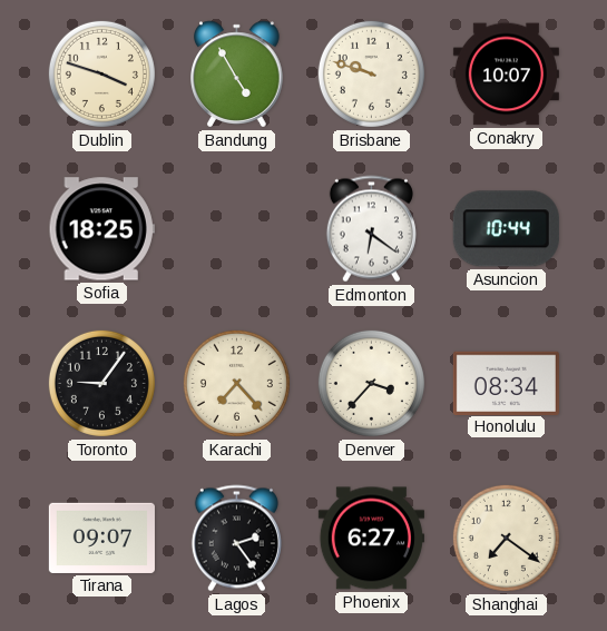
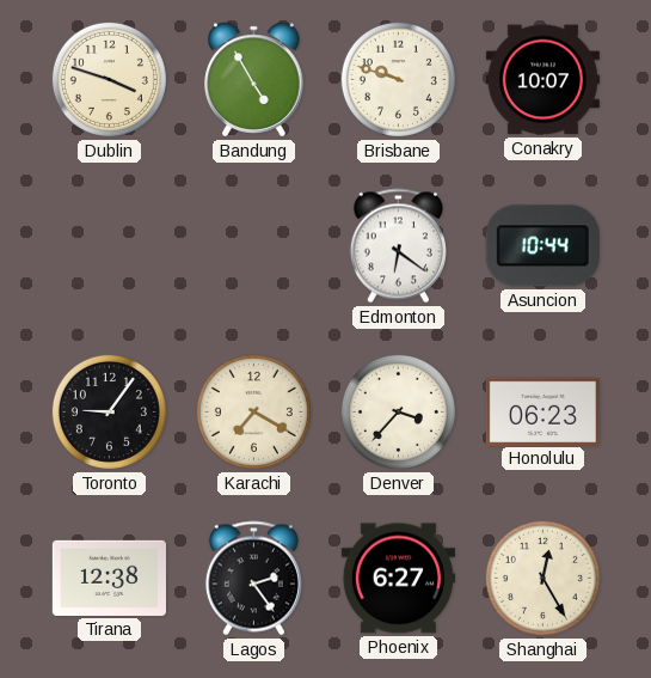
Sofia: 18:25 -> none (101, 229)
Karachi: 7:23 -> 7:20 (253, 411)
Honolulu: 08:34 -> 06:23 (542, 411)
Tirana: 09:07 -> 12:38 (109, 578)
Shanghai: 7:21 -> 12:25 (542, 578)
